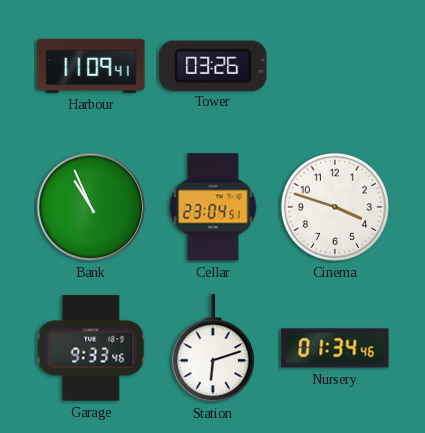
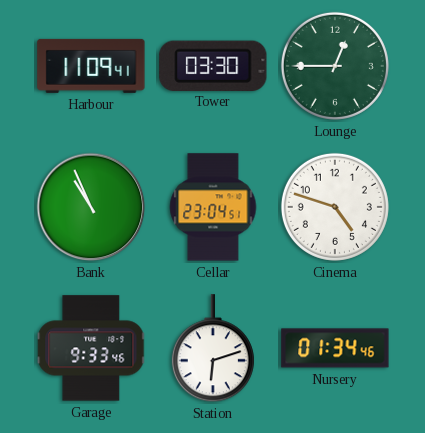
Tower: 03:26 -> 03:30 (213, 65)
Lounge: none -> 12:45 (335, 66)
Cinema: 3:48 -> 4:48 (335, 207)
